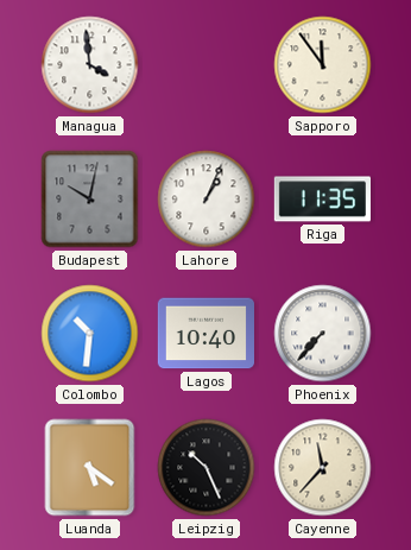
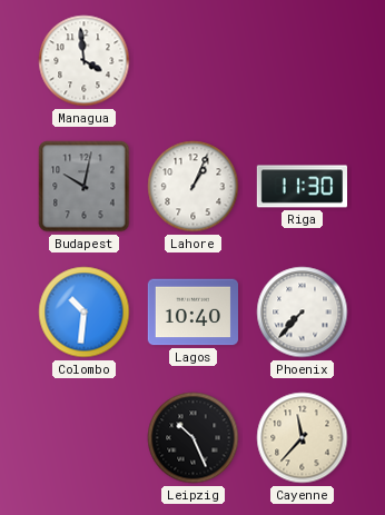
Sapporo: 11:54 -> none (323, 65)
Riga: 11:35 -> 11:30 (302, 187)
Luanda: 5:21 -> none (90, 468)
